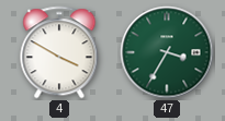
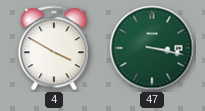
47: 3:35 -> 3:17 (152, 48)
